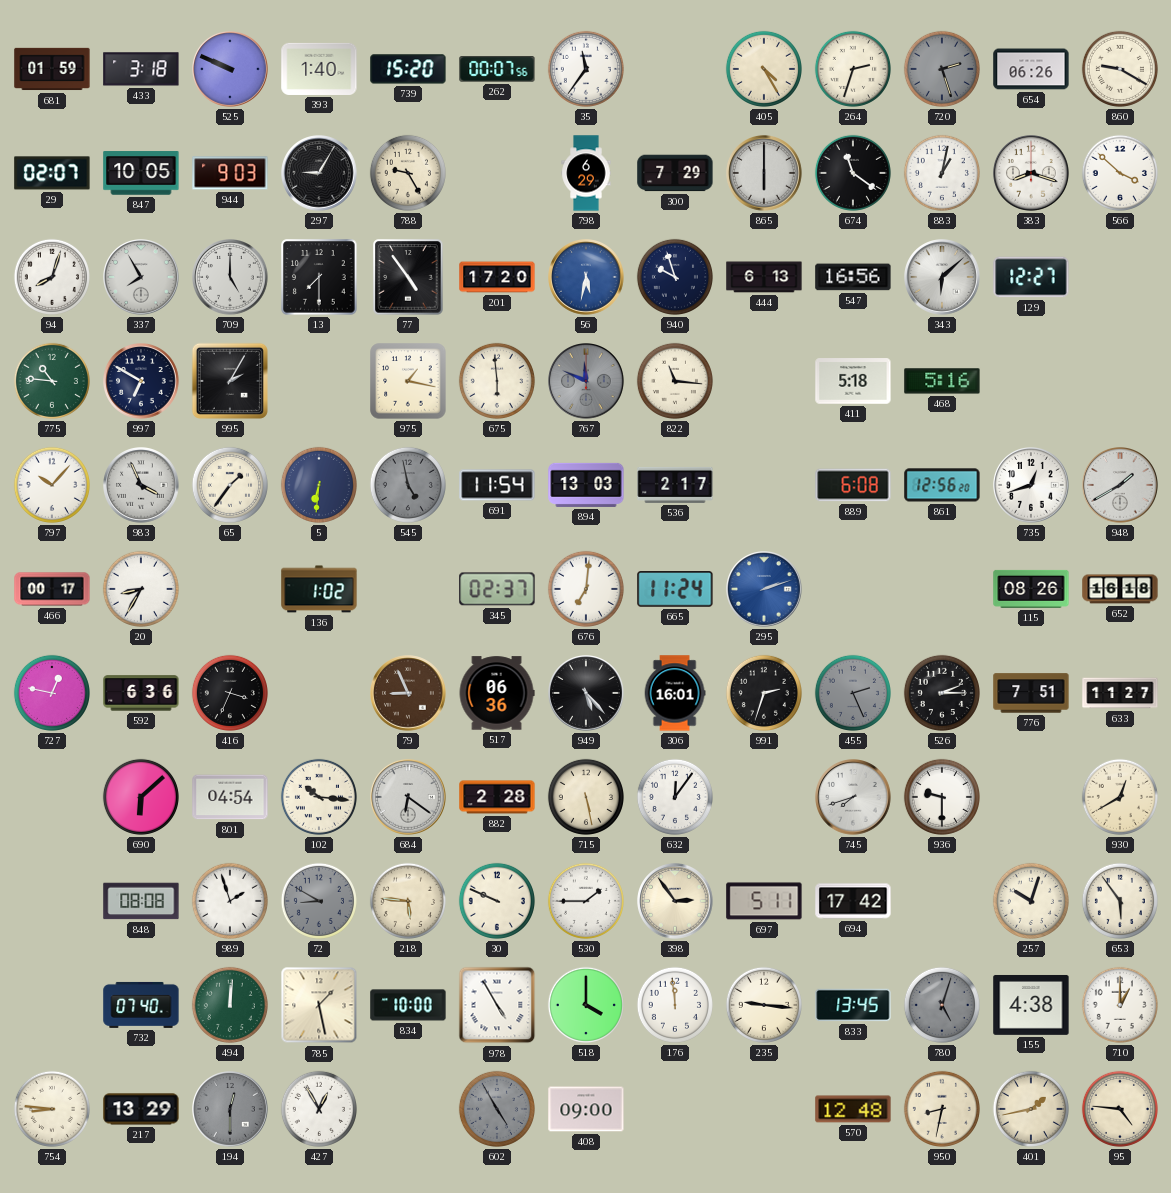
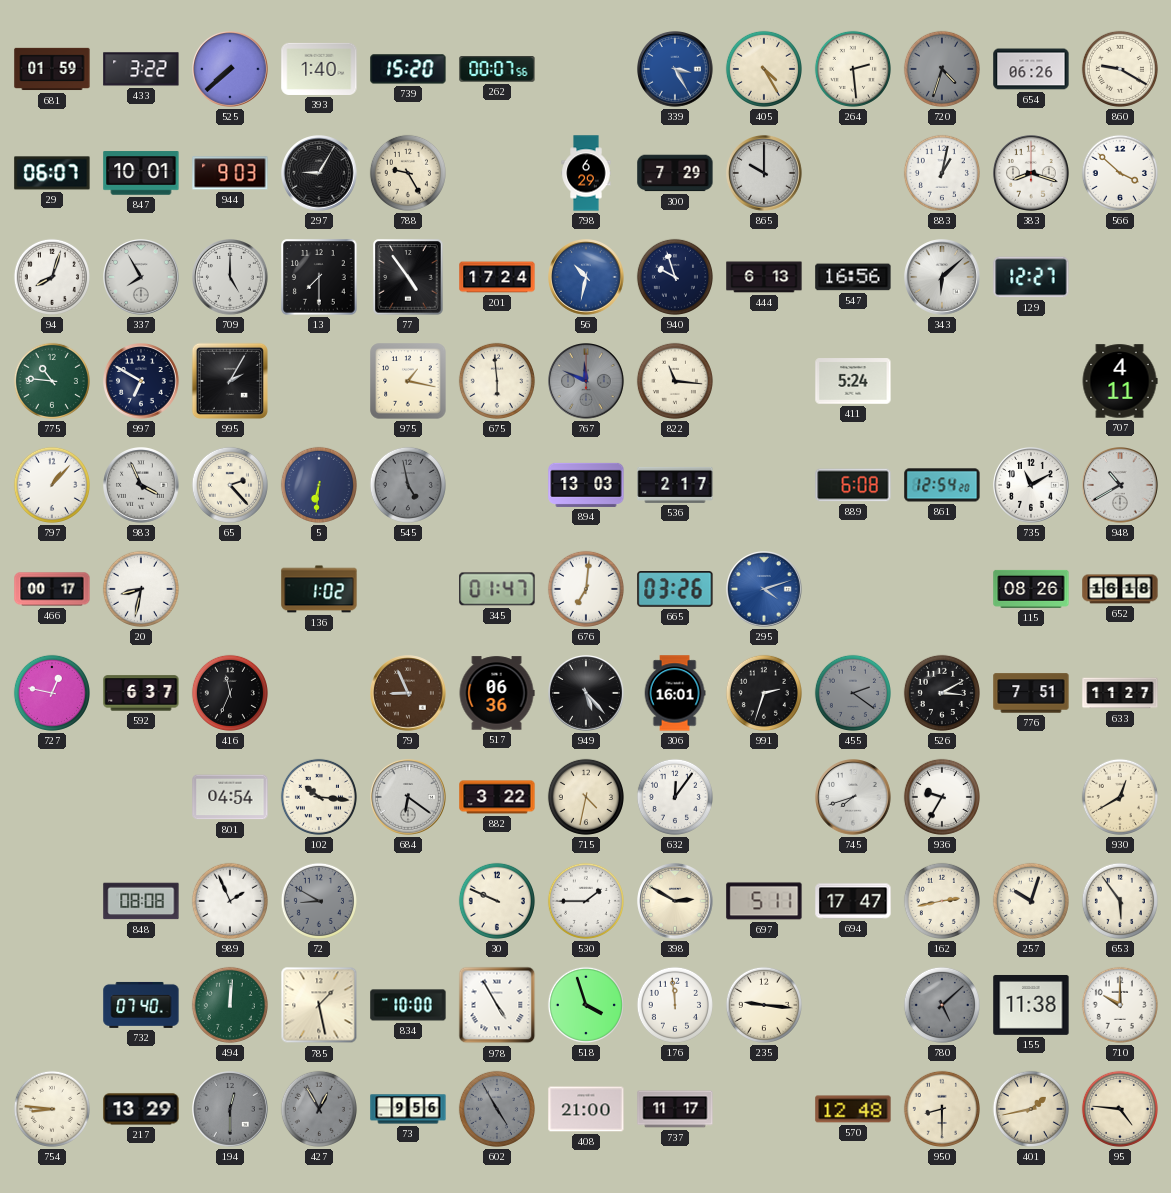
433: 3:18 -> 3:22 (141, 69)
525: 9:49 -> 7:38 (230, 69)
35: 11:36 -> none (586, 69)
339: none -> 3:25 (675, 69)
264: 2:33 -> 2:29 (853, 69)
720: 2:27 -> 4:33 (942, 69)
29: 02:07 -> 06:07 (52, 173)
847: 10:05 -> 10:01 (141, 173)
865: 6:00 -> 10:00 (764, 173)
674: 11:21 -> none (853, 173)
201: 17:20 -> 17:24 (497, 277)
56: 5:32 -> 10:32 (586, 277)
411: 5:18 -> 5:24 (853, 381)
468: 5:16 -> none (942, 381)
707: none -> 4:11 (1120, 381)
797: 10:07 -> 1:07 (52, 485)
65: 1:36 -> 2:23 (230, 485)
691: 11:54 -> none (497, 485)
861: 12:56 -> 12:54 (942, 485)
735: 12:42 -> 11:10 (1031, 485)
948: 1:40 -> 10:40 (1120, 485)
20: 8:35 -> 8:32 (141, 589)
345: 02:37 -> 01:47 (497, 589)
665: 11:24 -> 03:26 (675, 590)
295: 2:12 -> 4:12 (764, 589)
592: 6:36 -> 6:37 (141, 693)
416: 3:34 -> 11:34 (230, 693)
455: 2:26 -> 2:21 (853, 693)
526: 2:15 -> 3:10 (942, 693)
690: 6:08 -> none (141, 797)
882: 2:28 -> 3:22 (497, 797)
715: 5:28 -> 4:32 (586, 797)
936: 9:30 -> 9:35 (942, 797)
989: 1:57 -> 1:56 (230, 901)
218: 5:46 -> none (408, 901)
398: 2:54 -> 2:50 (675, 901)
694: 17:42 -> 17:47 (853, 901)
162: none -> 2:43 (942, 901)
518: 4:00 -> 3:57 (586, 1005)
833: 13:45 -> none (853, 1005)
780: 5:03 -> 5:08 (942, 1005)
155: 4:38 -> 11:38 (1031, 1005)
710: 1:00 -> 10:00 (1120, 1005)
427 dial: white -> grey (319, 1109)
73: none -> 9:56 (408, 1109)
408: 09:00 -> 21:00 (586, 1109)
737: none -> 11:17 (675, 1109)
950: 8:32 -> 8:30 (942, 1109)
